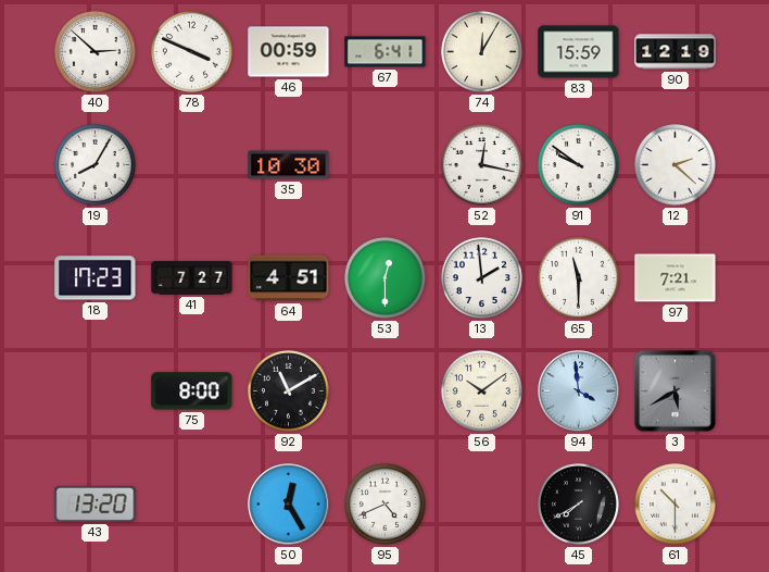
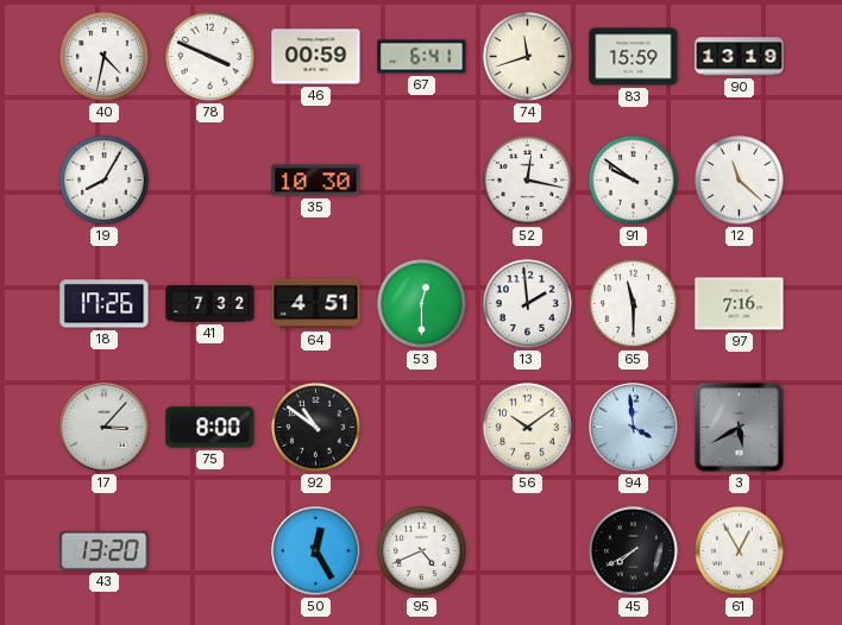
40: 2:52 -> 4:32 (103, 56)
74: 12:05 -> 11:42 (527, 56)
90: 12:19 -> 13:19 (740, 57)
12: 2:22 -> 11:22 (739, 179)
18: 17:23 -> 17:26 (105, 304)
41: 7:27 -> 7:32 (211, 304)
97: 7:21 -> 7:16 (740, 304)
17: none -> 3:07 (105, 428)
92: 11:10 -> 10:51 (315, 427)
61: 10:30 -> 12:55 (739, 550)
